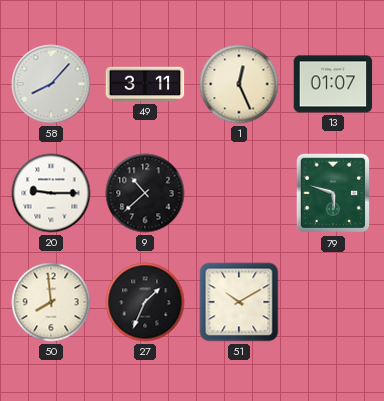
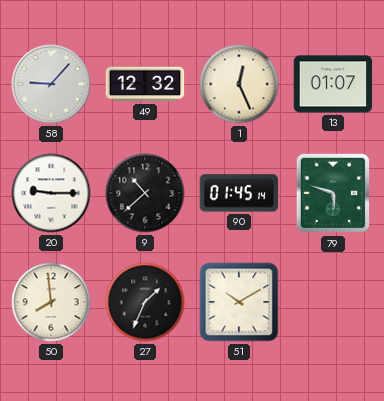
58: 8:07 -> 9:07 (51, 84)
49: 3:11 -> 12:32 (145, 84)
90: none -> 01:45 (239, 193)
